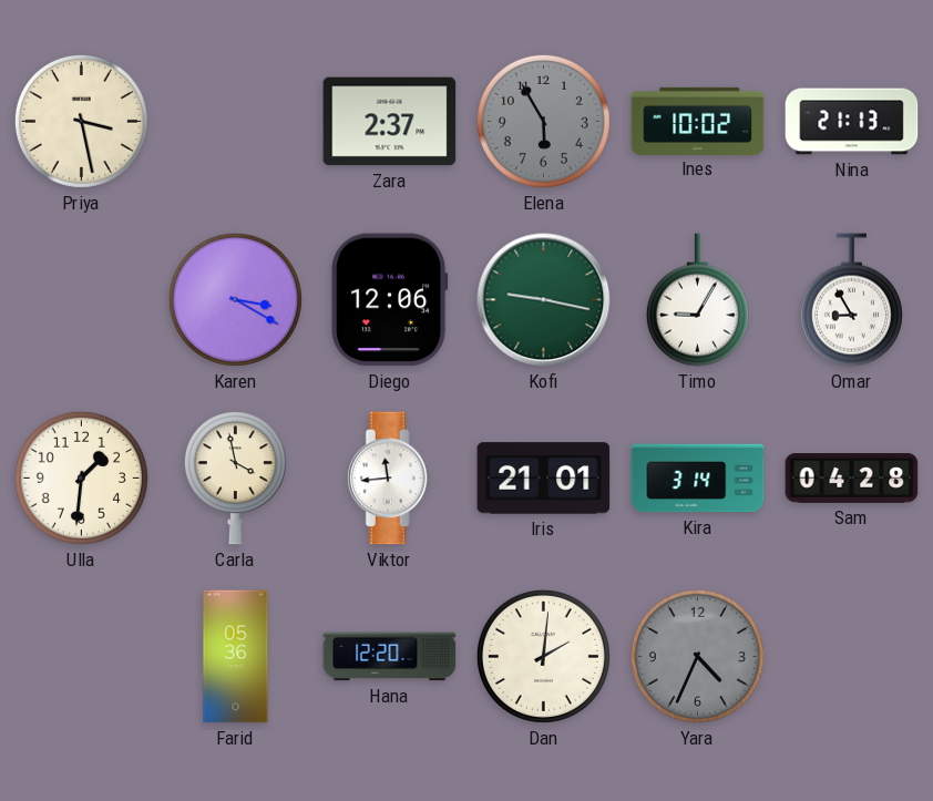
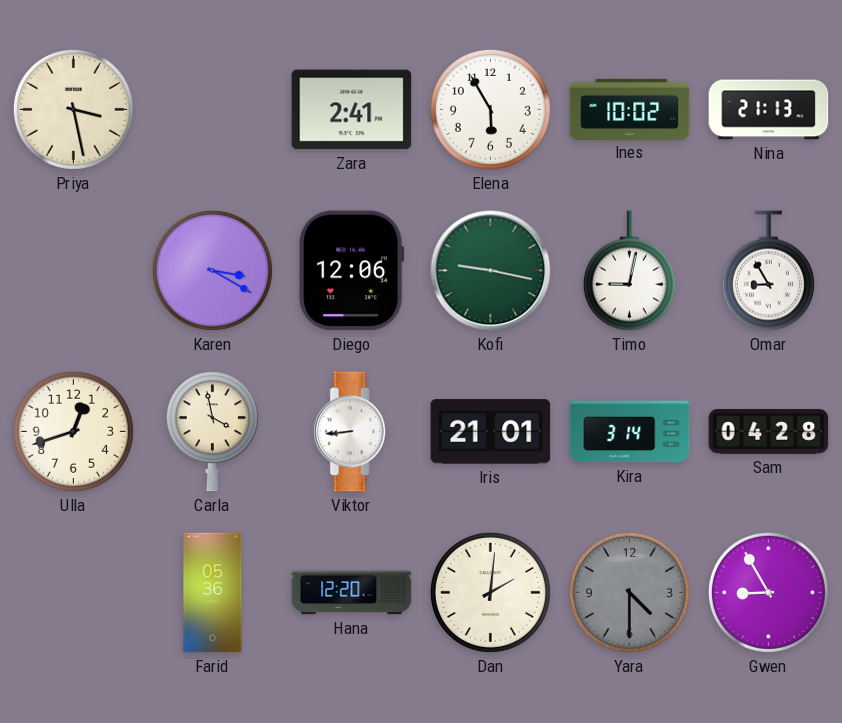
Zara: 2:37 -> 2:41 (352, 110)
Elena dial: grey -> white (490, 109)
Timo: 9:05 -> 9:02 (629, 271)
Ulla: 1:31 -> 12:42 (73, 431)
Viktor: 11:44 -> 8:44 (351, 432)
Yara: 4:34 -> 4:30 (629, 592)
Gwen: none -> 8:55 (768, 592)
